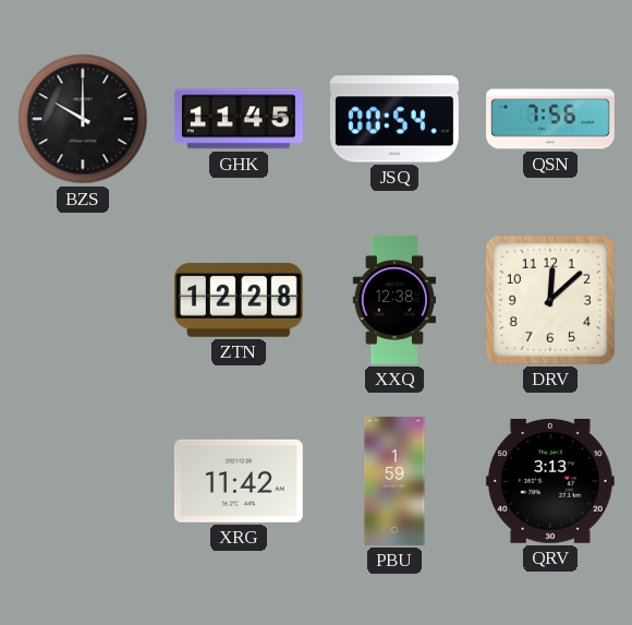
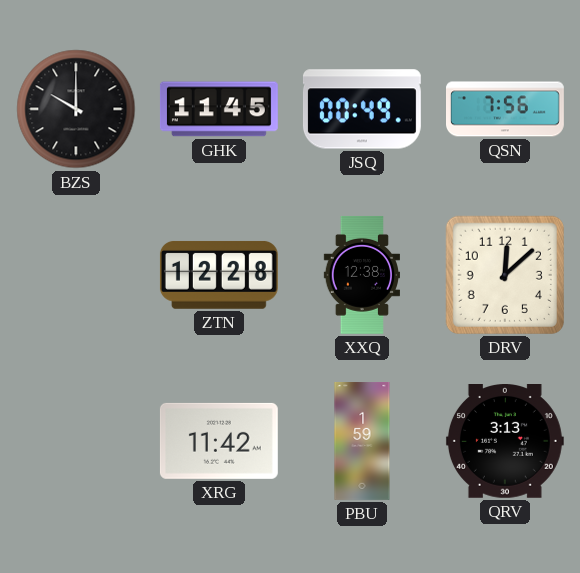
JSQ: 00:54 -> 00:49 (362, 109)
